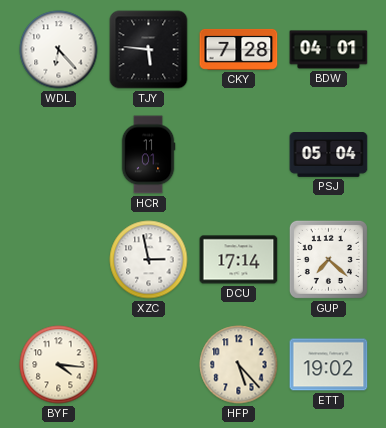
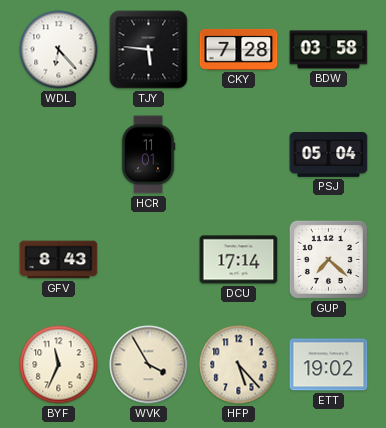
BDW: 04:01 -> 03:58 (329, 50)
GFV: none -> 8:43 (59, 260)
XZC: 2:58 -> none (149, 260)
BYF: 4:16 -> 11:34 (59, 365)
WVK: none -> 3:55 (149, 365)
